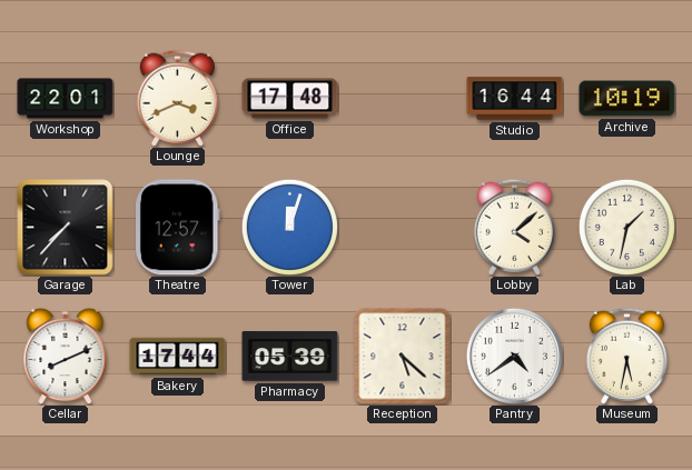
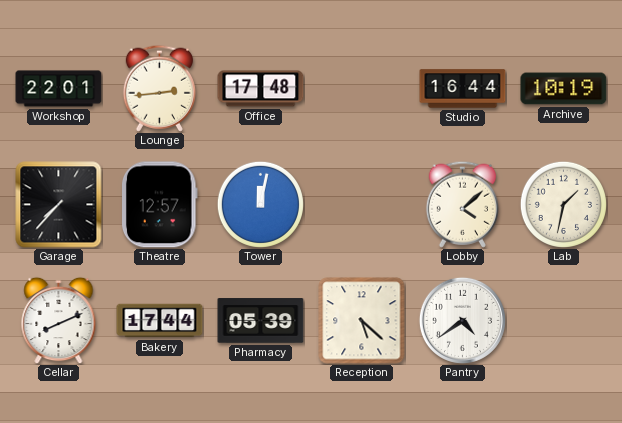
Lounge: 3:41 -> 2:44 (159, 88)
Tower: 12:03 -> 12:02 (260, 204)
Museum: 5:32 -> none (626, 356)
